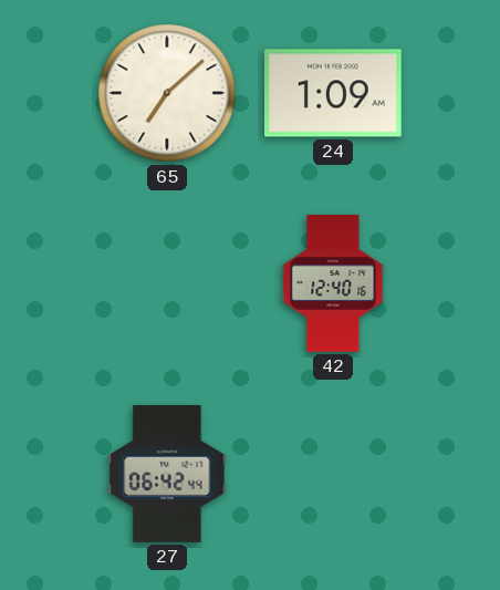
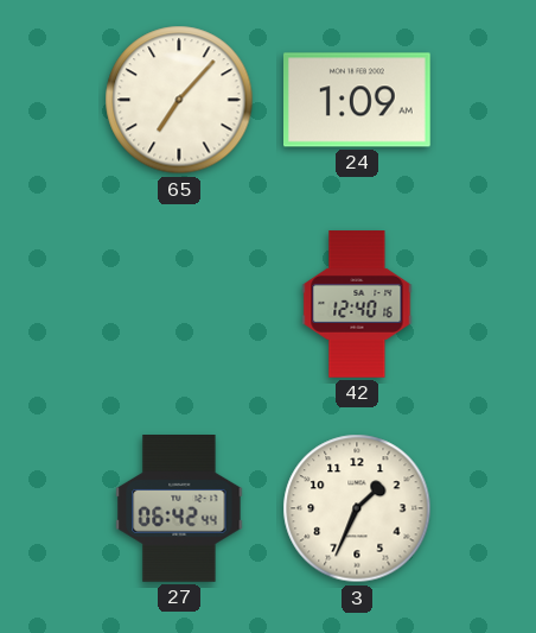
65: 7:08 -> 7:07 (179, 100)
3: none -> 1:34 (357, 508)
